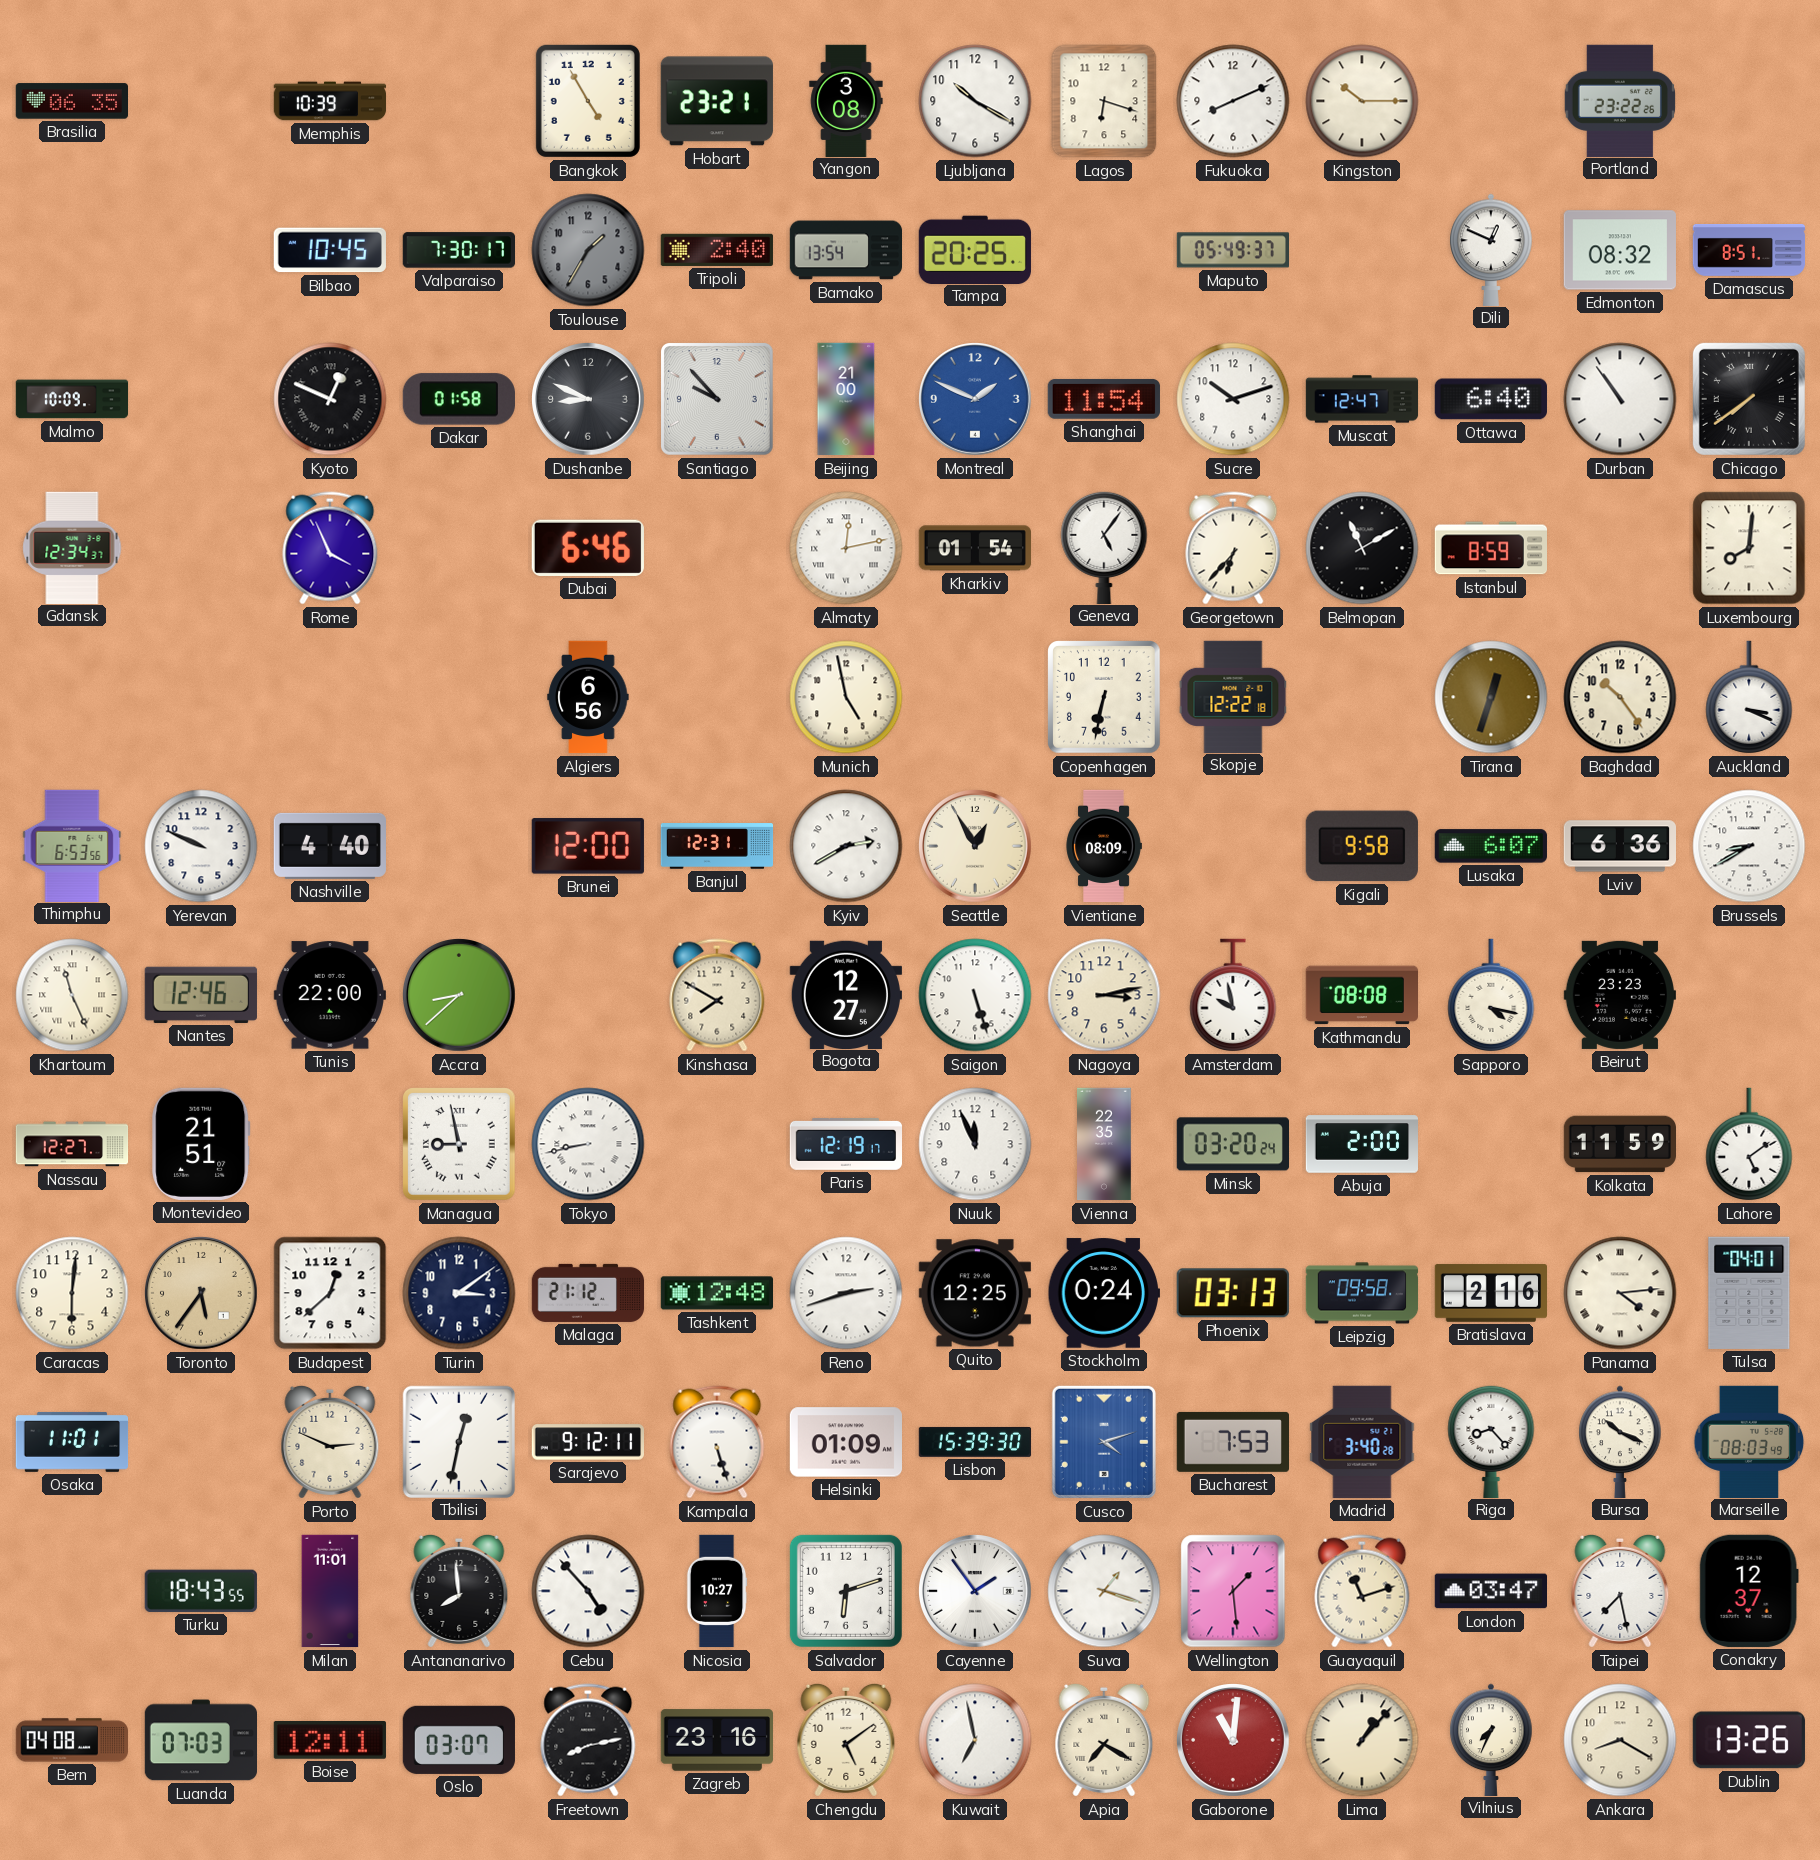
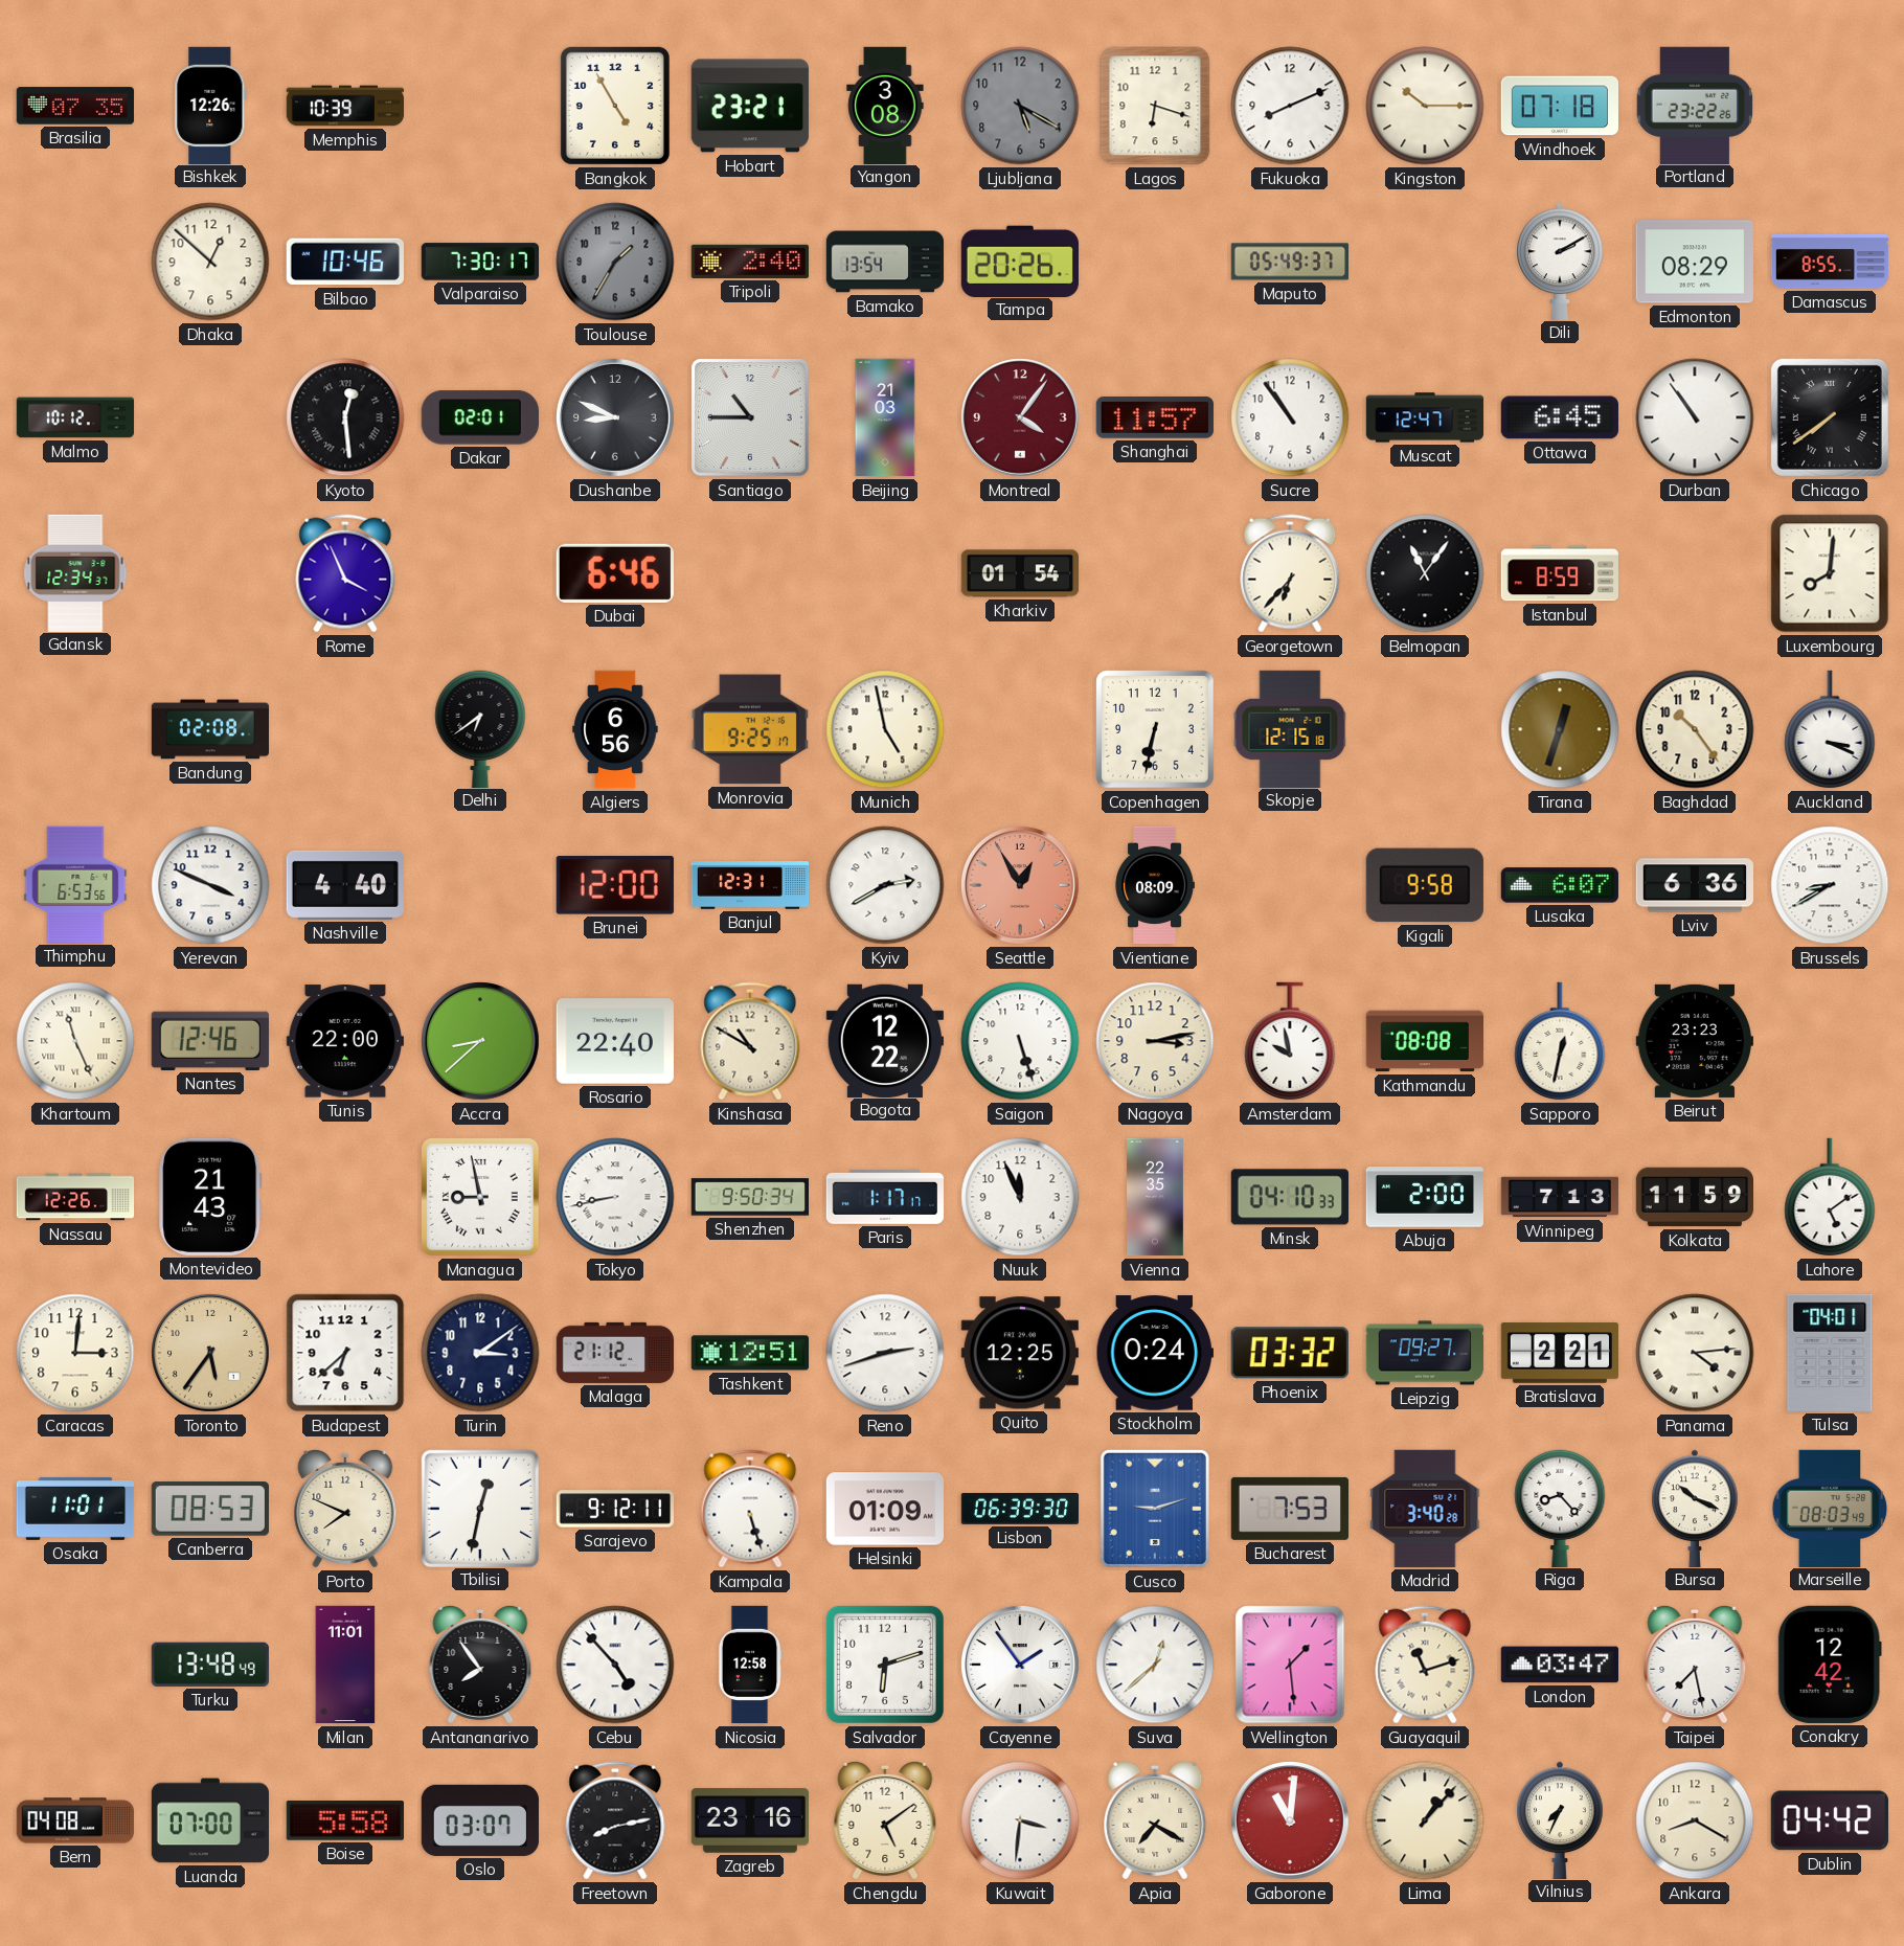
Brasilia: 06:35 -> 07:35 (74, 106)
Bishkek: none -> 12:26 (210, 105)
Ljubljana: 10:20 -> 5:20 (1020, 106)
Ljubljana dial: white -> grey (1020, 106)
Windhoek: none -> 07:18 (1559, 106)
Dhaka: none -> 12:52 (210, 262)
Bilbao: 10:45 -> 10:46 (345, 262)
Tampa: 20:25 -> 20:26 (1020, 261)
Dili: 12:49 -> 2:10 (1560, 261)
Edmonton: 08:32 -> 08:29 (1695, 262)
Damascus: 8:51 -> 8:55 (1830, 263)
Malmo: 10:09 -> 10:12 (75, 417)
Kyoto: 12:49 -> 12:29 (345, 417)
Dakar: 01:58 -> 02:01 (480, 417)
Santiago: 9:53 -> 10:45 (751, 418)
Beijing: 21:00 -> 21:03 (885, 417)
Montreal: 1:49 -> 4:06 (1021, 418)
Montreal dial: blue -> burgundy (1021, 418)
Shanghai: 11:54 -> 11:57 (1155, 417)
Sucre: 10:12 -> 10:54 (1290, 417)
Ottawa: 6:40 -> 6:45 (1560, 417)
Almaty: 12:13 -> none (846, 548)
Geneva: 5:06 -> none (1104, 547)
Belmopan: 11:10 -> 11:06 (1425, 573)
Bandung: none -> 02:08 (210, 729)
Delhi: none -> 6:39 (480, 728)
Monrovia: none -> 9:25 (750, 729)
Skopje: 12:22 -> 12:15 (1290, 728)
Yerevan: 9:49 -> 3:49 (210, 885)
Seattle dial: cream -> salmon (1021, 886)
Rosario: none -> 22:40 (614, 1041)
Kinshasa: 7:50 -> 10:50 (750, 1041)
Bogota: 12:27 -> 12:22 (884, 1040)
Sapporo: 4:17 -> 12:32 (1560, 1041)
Nassau: 12:27 -> 12:26 (75, 1197)
Montevideo: 21:51 -> 21:43 (210, 1197)
Shenzhen: none -> 9:50 (750, 1197)
Paris: 12:19 -> 1:17 (885, 1197)
Minsk: 03:20 -> 04:10 (1289, 1197)
Winnipeg: none -> 7:13 (1560, 1197)
Caracas: 6:01 -> 3:01 (75, 1353)
Budapest: 12:38 -> 6:38 (345, 1353)
Tashkent: 12:48 -> 12:51 (749, 1353)
Phoenix: 03:13 -> 03:32 (1290, 1353)
Leipzig: 09:58 -> 09:27 (1425, 1353)
Bratislava: 2:16 -> 2:21 (1559, 1353)
Canberra: none -> 08:53 (210, 1509)
Porto: 2:49 -> 7:49 (345, 1509)
Lisbon: 15:39 -> 06:39 (1020, 1509)
Cusco: 4:12 -> 9:12 (1155, 1509)
Turku: 18:43 -> 13:48 (210, 1665)
Antananarivo: 7:59 -> 7:54 (480, 1665)
Nicosia: 10:27 -> 12:58 (750, 1665)
Suva: 1:18 -> 12:38 (1155, 1665)
Conakry: 12:37 -> 12:42 (1830, 1665)
Luanda: 07:03 -> 07:00 (209, 1820)
Boise: 12:11 -> 5:58 (345, 1821)
Kuwait: 6:58 -> 3:31 (1020, 1820)
Dublin: 13:26 -> 04:42 (1830, 1820)
